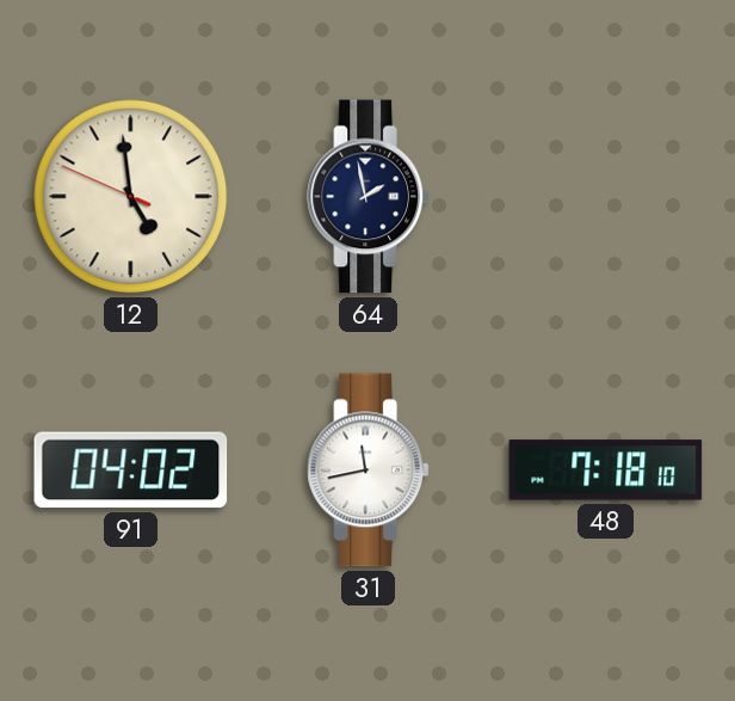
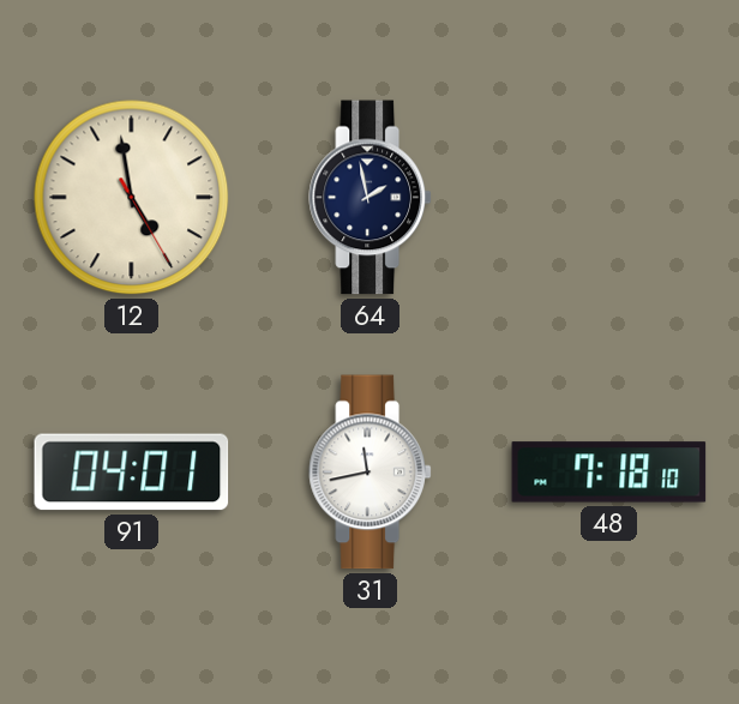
12: 4:58:49 -> 4:58:25 (132, 198)
91: 04:02 -> 04:01 (132, 473)
